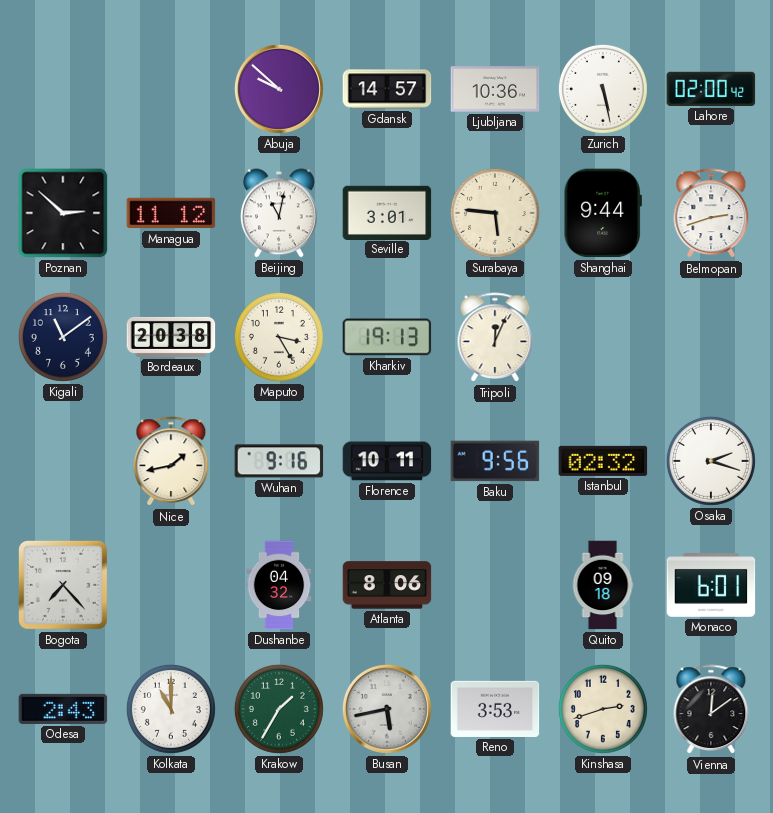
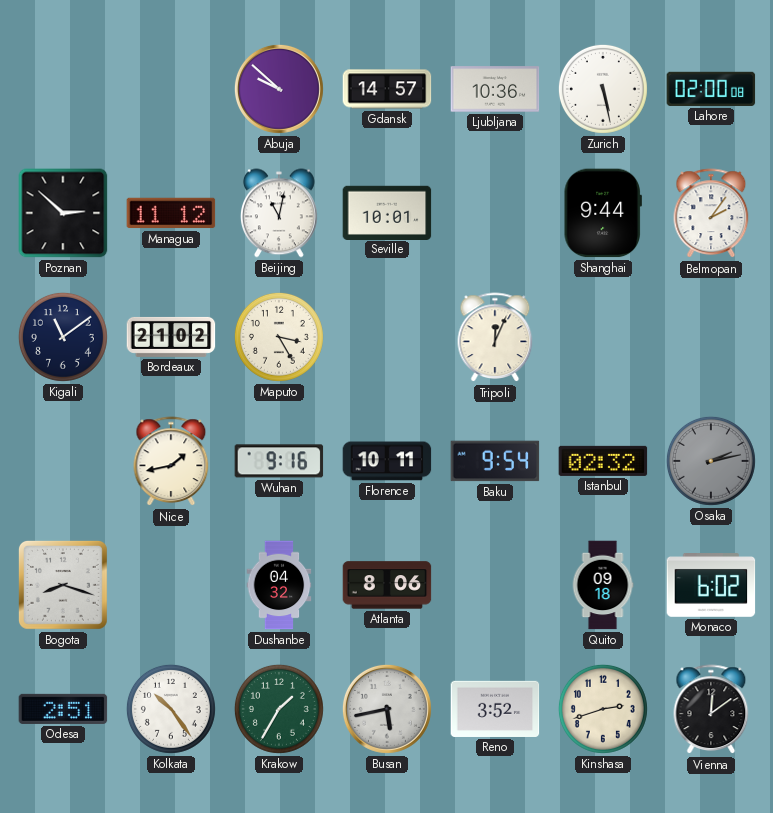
Lahore: 02:00:42 -> 02:00:08 (711, 89)
Seville: 3:01 -> 10:01 (387, 212)
Surabaya: 5:46 -> none (495, 213)
Belmopan: 2:42 -> 2:06 (711, 214)
Bordeaux: 20:38 -> 21:02 (171, 337)
Kharkiv: 19:13 -> none (387, 337)
Baku: 9:56 -> 9:54 (495, 461)
Osaka: 2:18 -> 2:13 (711, 461)
Osaka dial: white -> grey (711, 461)
Bogota: 7:23 -> 8:18 (63, 585)
Monaco: 6:01 -> 6:02 (711, 586)
Odesa: 2:43 -> 2:51 (63, 709)
Kolkata: 11:00 -> 10:24 (171, 709)
Reno: 3:53 -> 3:52 (495, 709)
